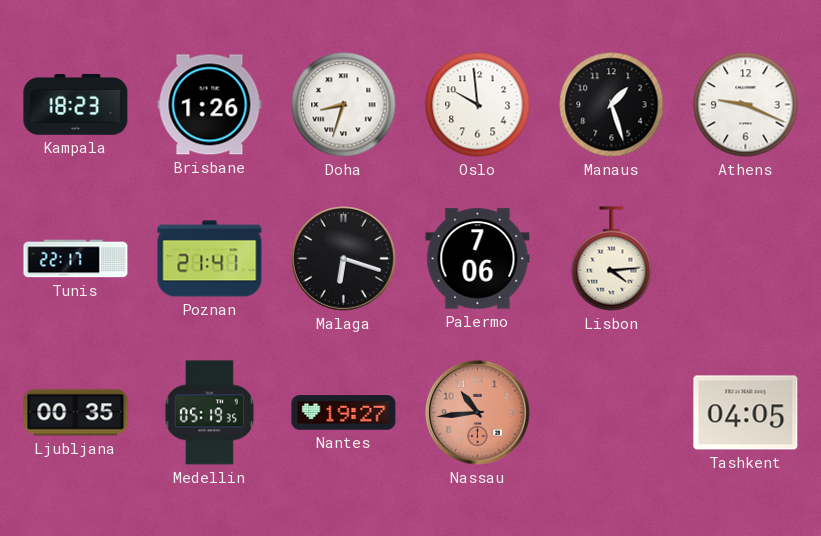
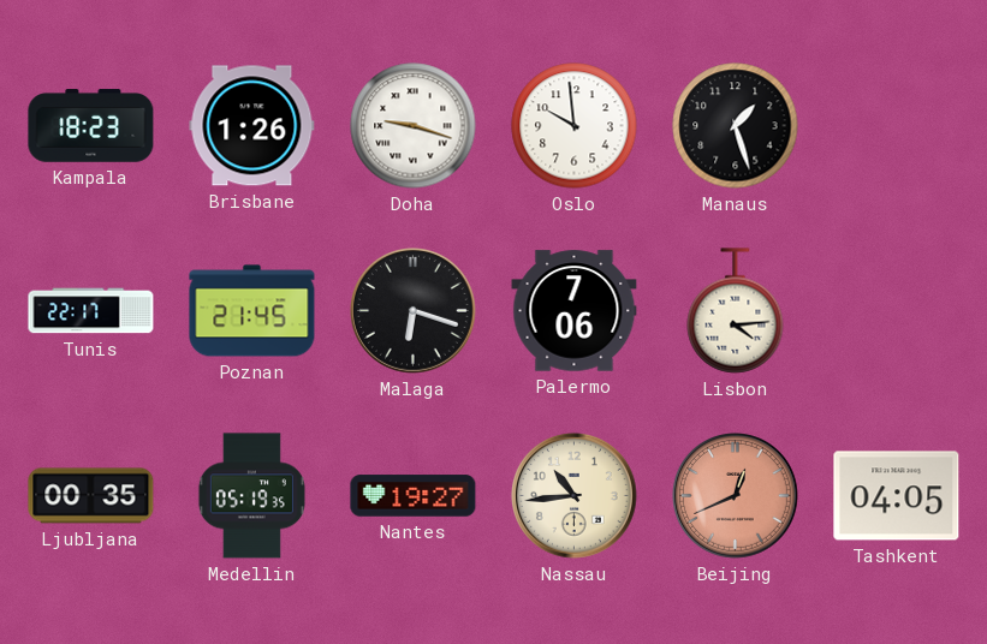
Doha: 8:33 -> 9:18 (414, 126)
Athens: 9:19 -> none (746, 105)
Poznan: 21:41 -> 21:45 (252, 311)
Nassau dial: salmon -> cream (575, 496)
Beijing: none -> 12:41 (736, 496)
